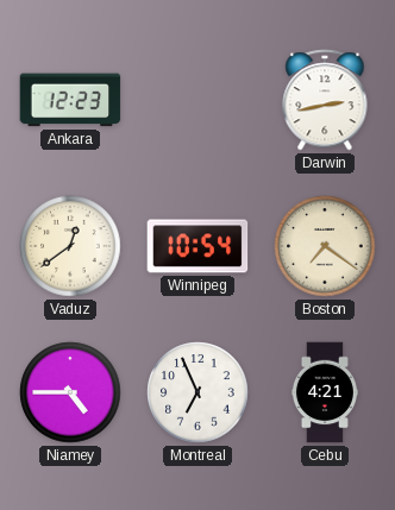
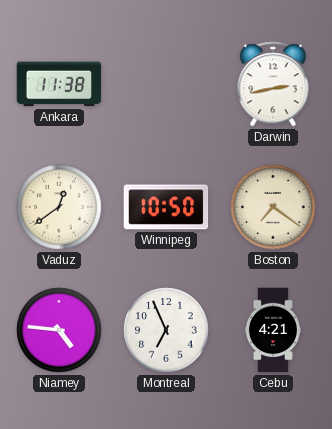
Ankara: 12:23 -> 11:38 (59, 84)
Winnipeg: 10:54 -> 10:50 (166, 207)
Niamey: 4:45 -> 4:46 (59, 330)
